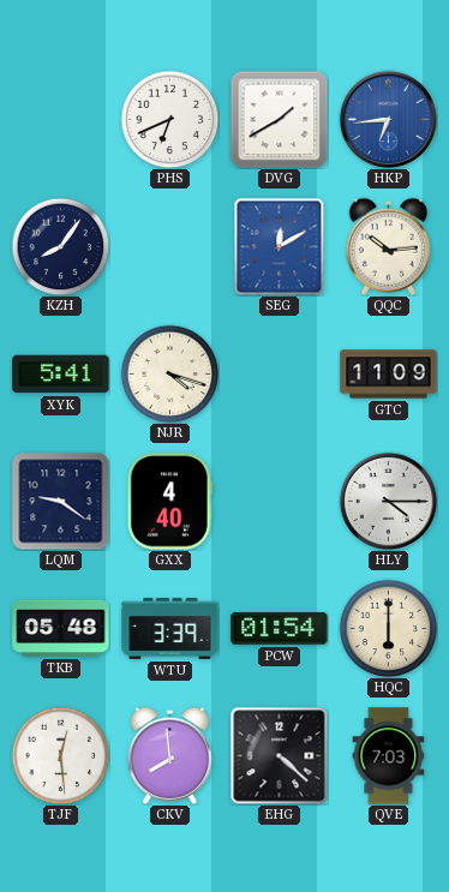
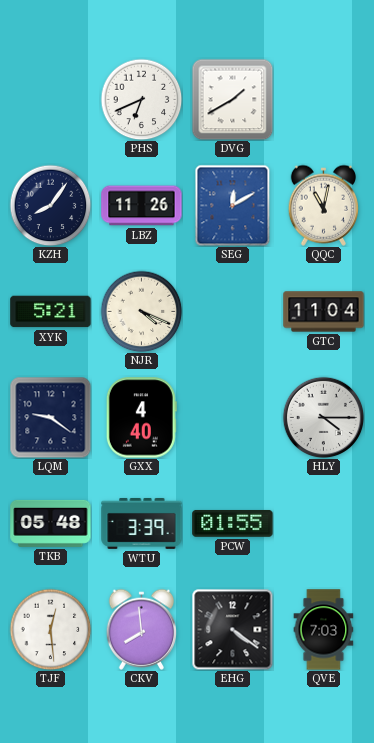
HKP: 6:44 -> none (388, 119)
LBZ: none -> 11:26 (142, 206)
QQC: 10:14 -> 11:02 (323, 205)
XYK: 5:41 -> 5:21 (51, 312)
NJR: 4:18 -> 4:19 (141, 311)
GTC: 11:09 -> 11:04 (324, 312)
PCW: 01:54 -> 01:55 (233, 524)
HQC: 6:00 -> none (388, 628)
EHG: 4:22 -> 4:21 (232, 629)
